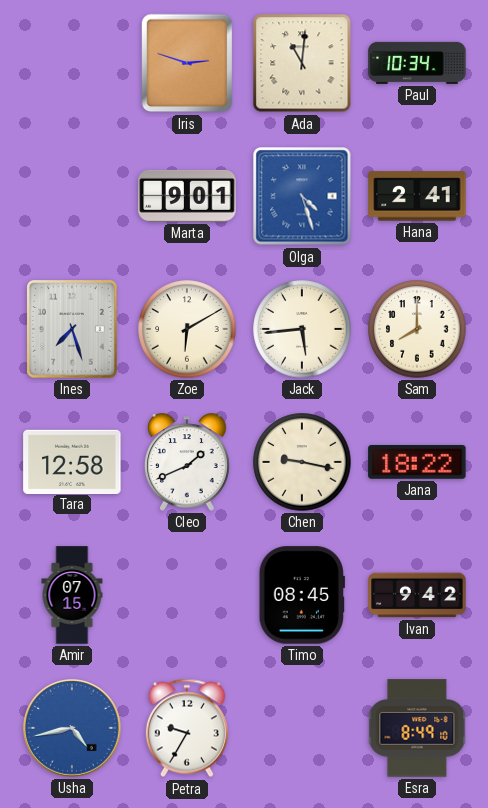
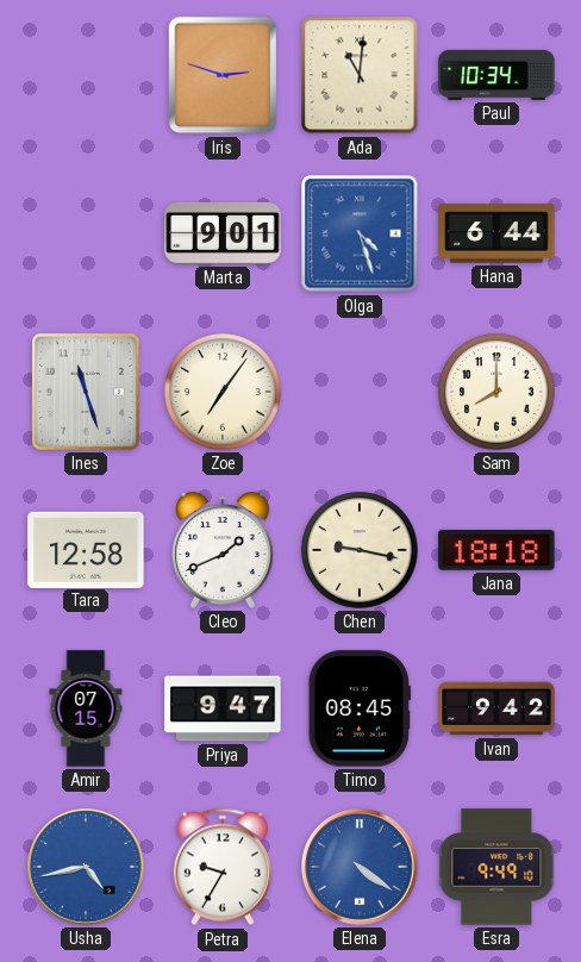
Hana: 2:41 -> 6:44 (496, 233)
Ines: 7:27 -> 11:27 (86, 392)
Zoe: 6:10 -> 7:06 (223, 392)
Jack: 5:44 -> none (302, 329)
Jana: 18:22 -> 18:18 (496, 550)
Priya: none -> 9:47 (223, 708)
Elena: none -> 4:21 (361, 868)
Esra: 8:49 -> 9:49 (496, 867)
